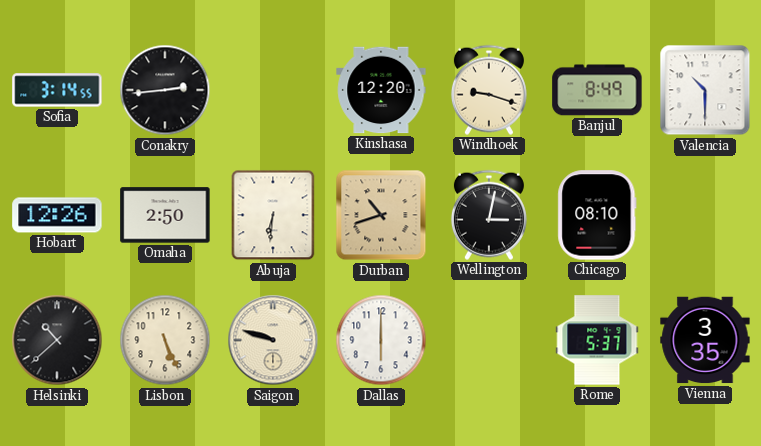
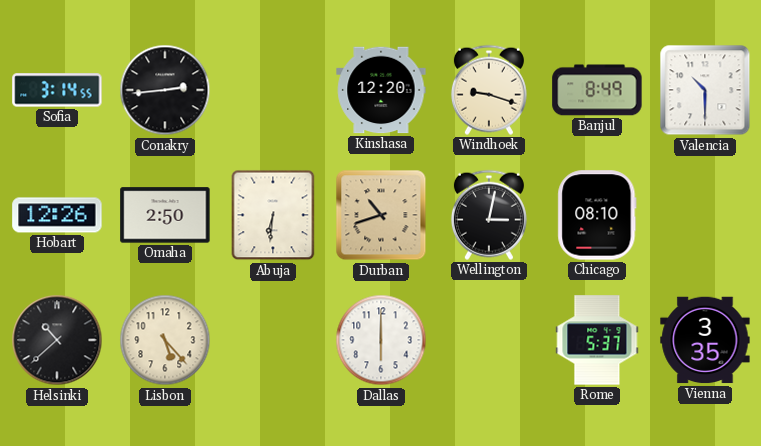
Lisbon: 5:26 -> 5:23 (165, 340)
Saigon: 9:48 -> none (273, 340)
